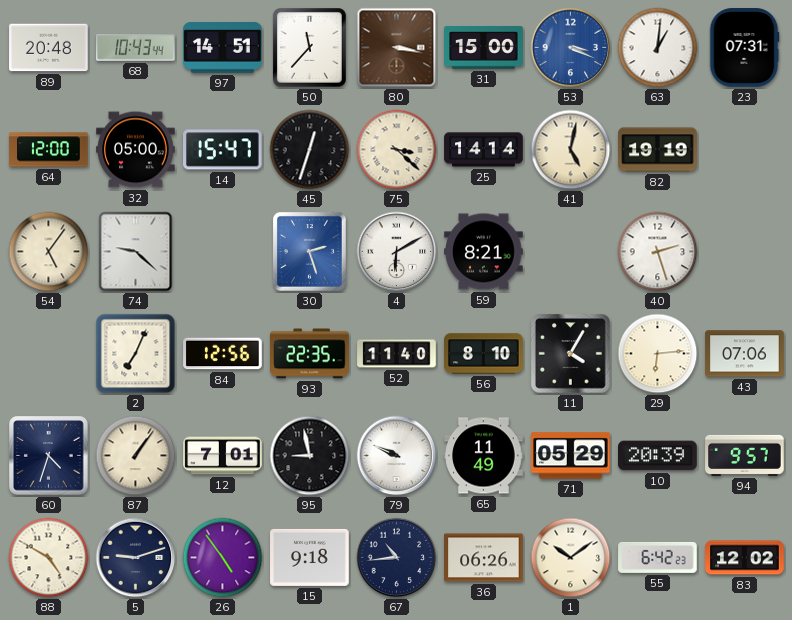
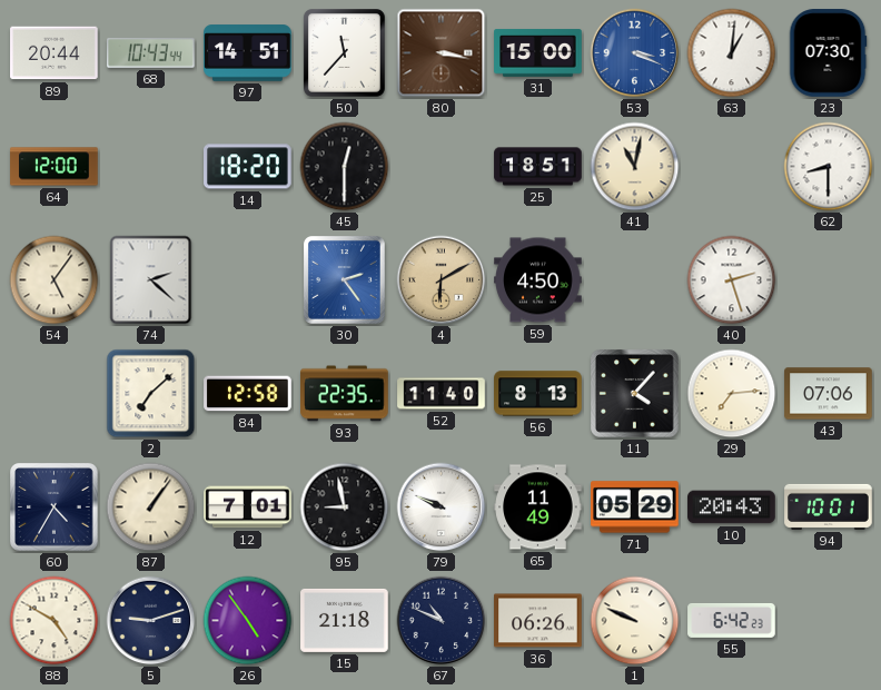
89: 20:48 -> 20:44 (55, 53)
23: 07:31 -> 07:30 (828, 53)
32: 05:00 -> none (136, 150)
14: 15:47 -> 18:20 (248, 167)
45: 12:33 -> 12:30 (345, 167)
75: 3:22 -> none (397, 150)
25: 14:14 -> 18:51 (538, 167)
41: 5:02 -> 11:02 (635, 167)
82: 19:19 -> none (658, 150)
62: none -> 8:30 (829, 167)
74: 9:22 -> 2:22 (151, 280)
30: 2:27 -> 2:24 (344, 280)
4 dial: white -> champagne (442, 280)
59: 8:21 -> 4:50 (538, 280)
2: 7:04 -> 7:08 (151, 394)
84: 12:56 -> 12:58 (248, 394)
56: 8:10 -> 8:13 (538, 394)
11: 4:05 -> 4:07 (635, 394)
29: 6:14 -> 7:14 (732, 394)
60: 4:33 -> 4:35 (55, 507)
10: 20:39 -> 20:43 (732, 507)
94: 9:57 -> 10:01 (829, 506)
15: 9:18 -> 21:18 (345, 620)
67: 10:44 -> 10:49 (442, 621)
1: 10:09 -> 9:49 (635, 621)
83: 12:02 -> none (745, 558)
